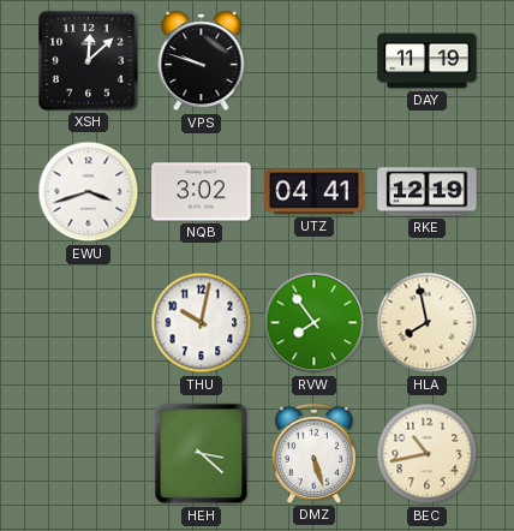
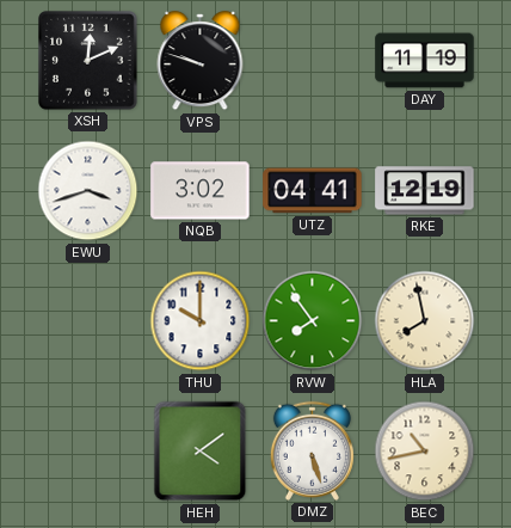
XSH: 12:08 -> 12:11 (88, 61)
THU: 10:02 -> 10:00 (201, 321)
HEH: 3:22 -> 4:09 (201, 452)
